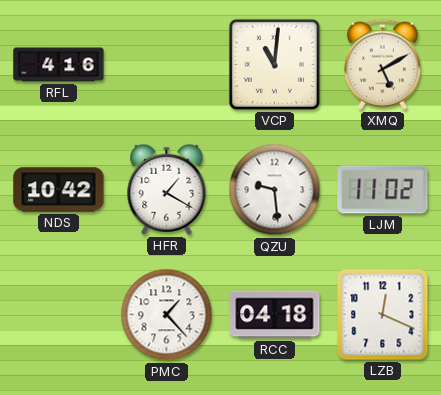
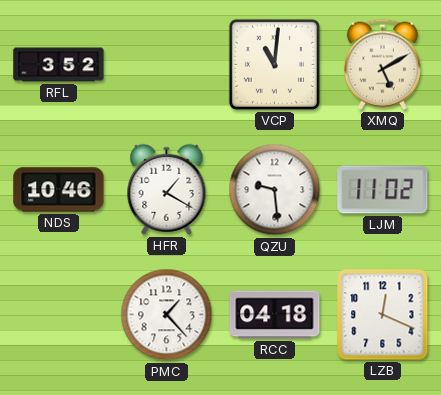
RFL: 4:16 -> 3:52 (59, 65)
NDS: 10:42 -> 10:46 (59, 190)
